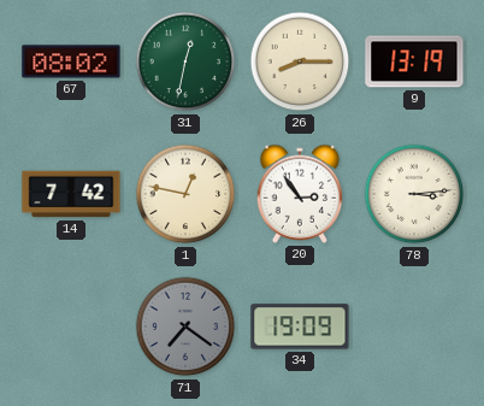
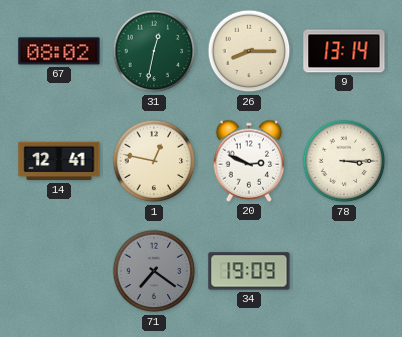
9: 13:19 -> 13:14 (344, 51)
14: 7:42 -> 12:41 (59, 161)
20: 2:54 -> 2:49 (249, 161)
78: 3:14 -> 3:15 (344, 161)
